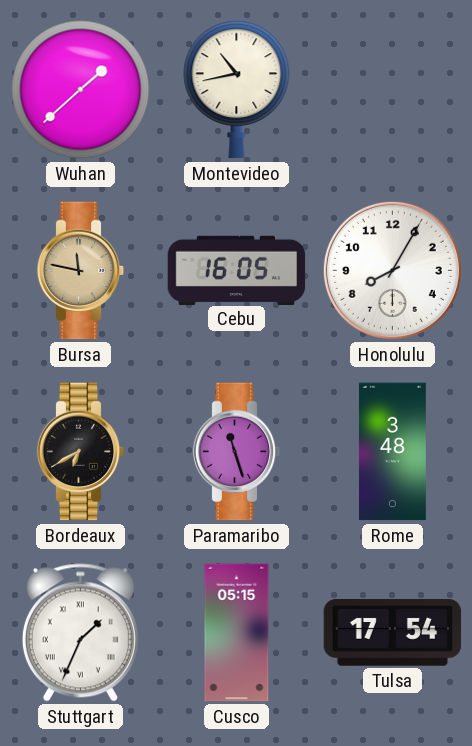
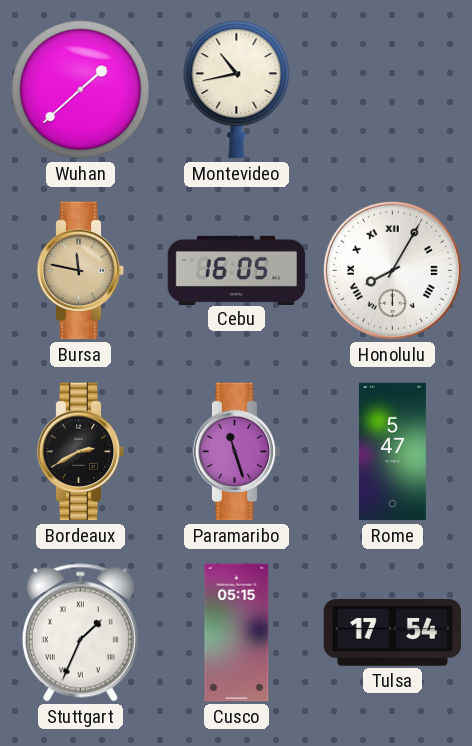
Honolulu numerals: Arabic -> Roman (392, 270)
Bordeaux: 6:40 -> 2:40 (81, 452)
Rome: 3:48 -> 5:47 (392, 452)
